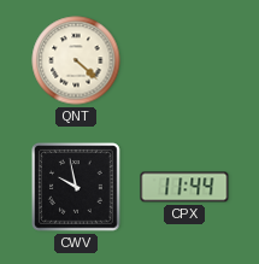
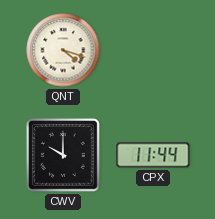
QNT: 4:22 -> 4:18 (63, 50)
CWV: 9:58 -> 10:00 (64, 156)
